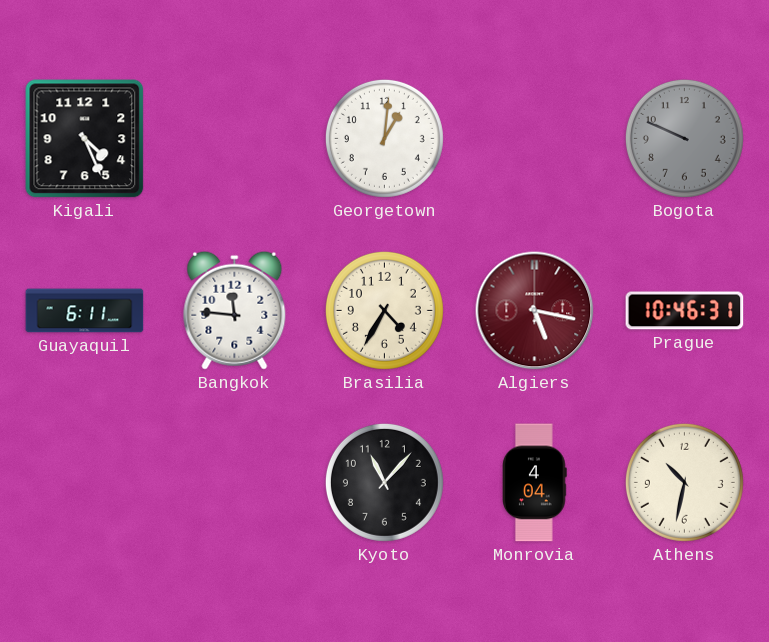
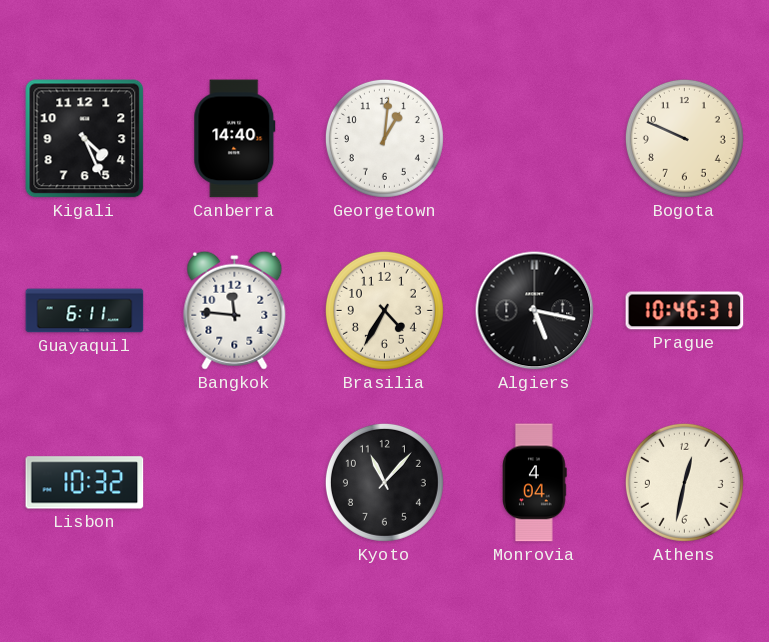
Canberra: none -> 14:40 (235, 139)
Bogota dial: grey -> cream (684, 138)
Algiers dial: burgundy -> black (535, 311)
Lisbon: none -> 10:32 (85, 483)
Athens: 10:32 -> 12:32 (684, 482)
